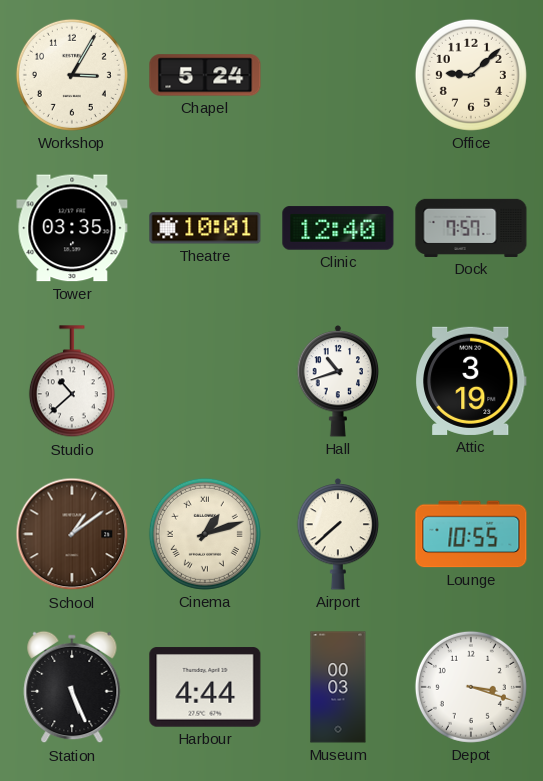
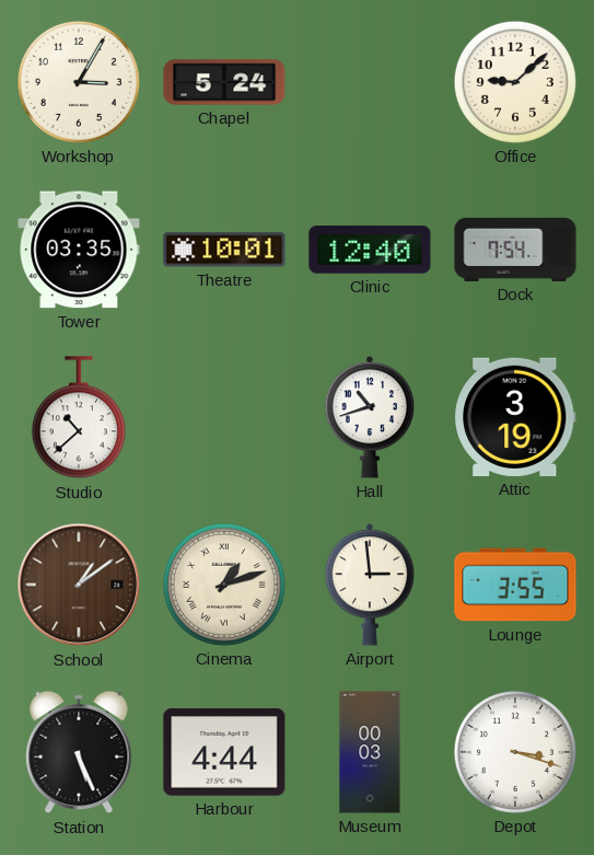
Dock: 7:57 -> 7:54 (515, 250)
Airport: 7:38 -> 2:59 (370, 585)
Lounge: 10:55 -> 3:55 (515, 585)
